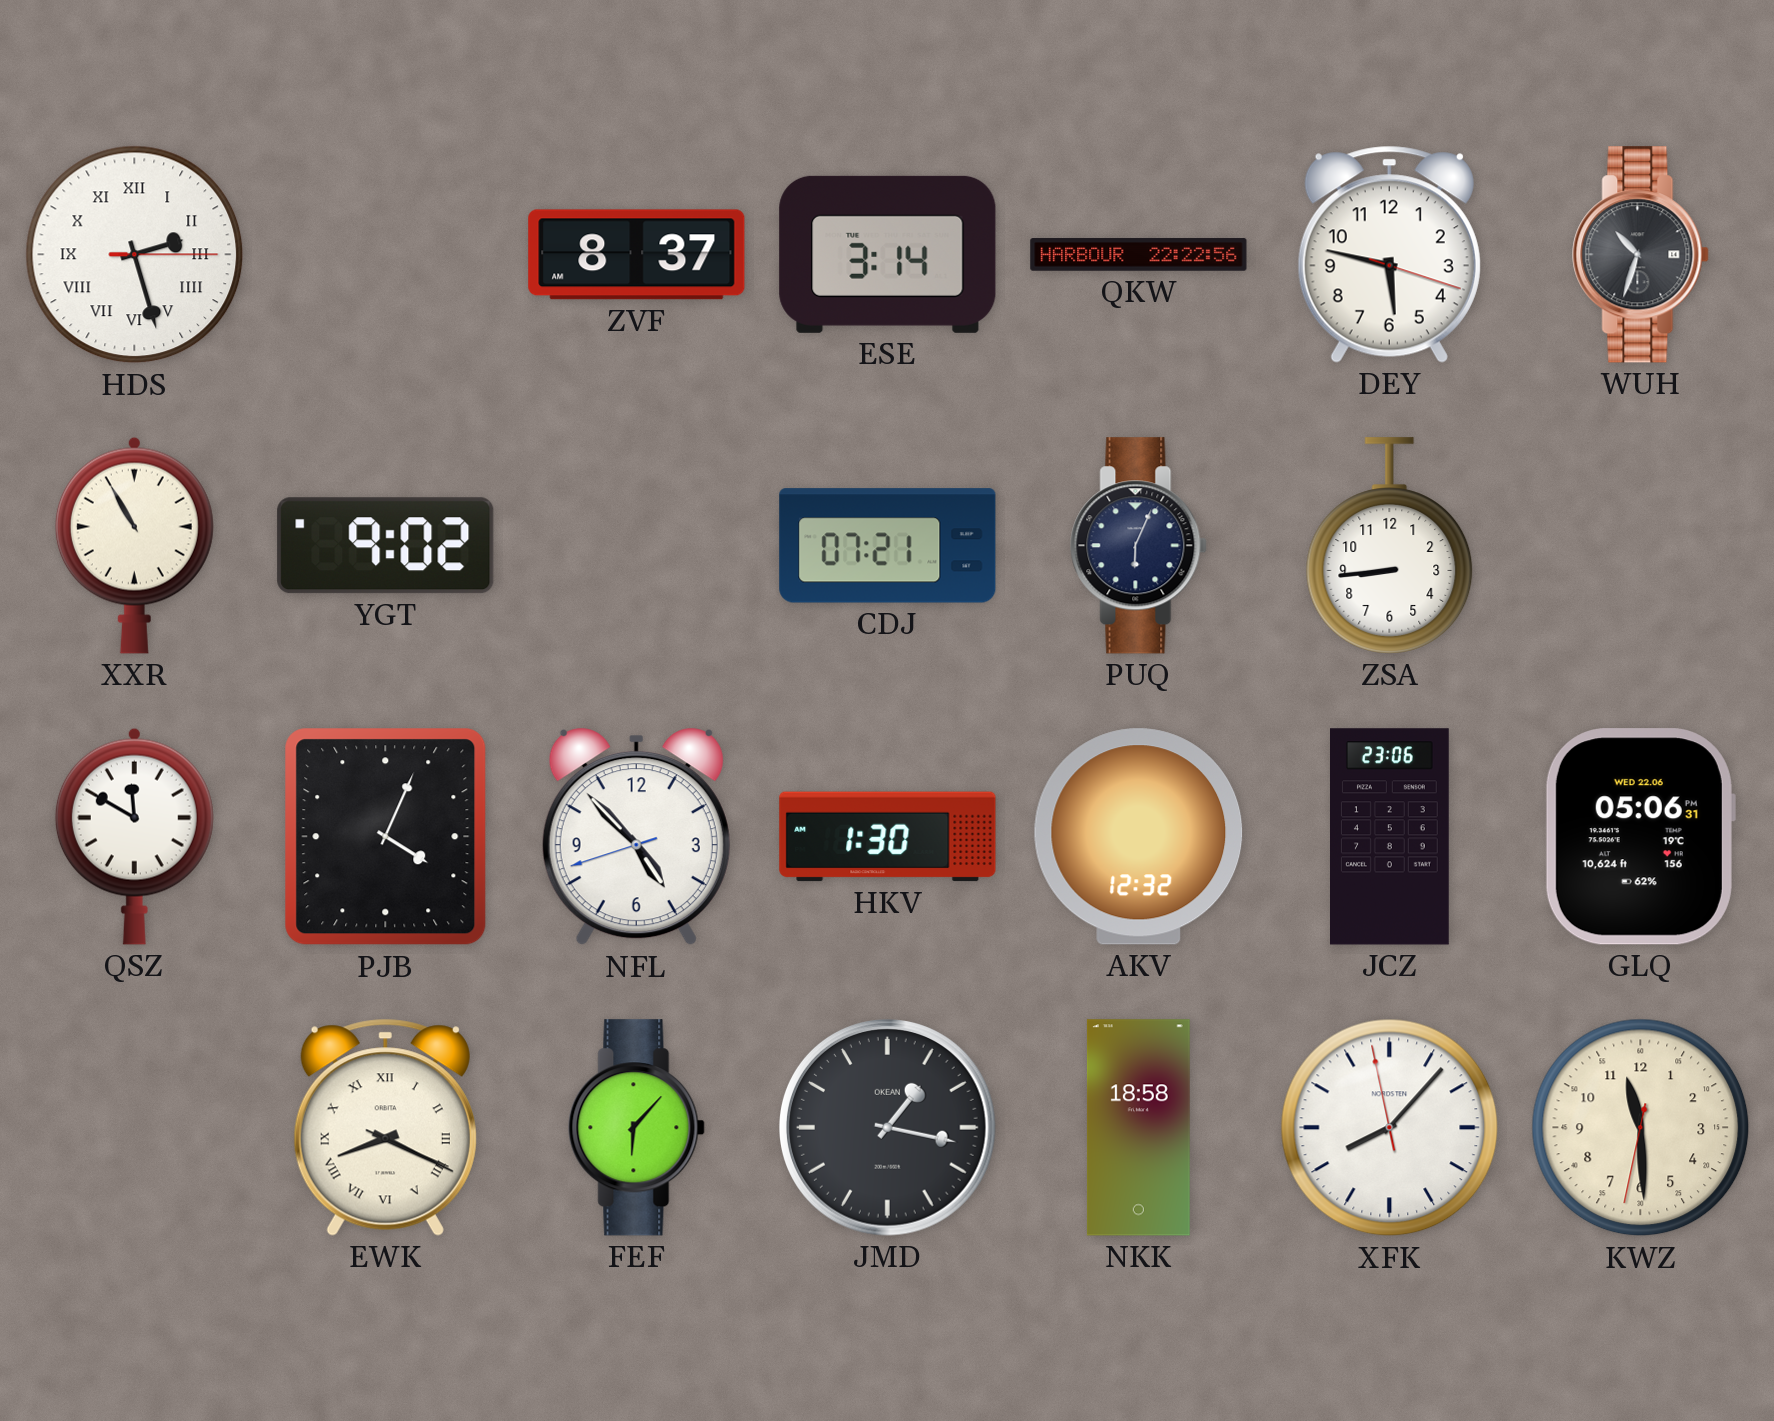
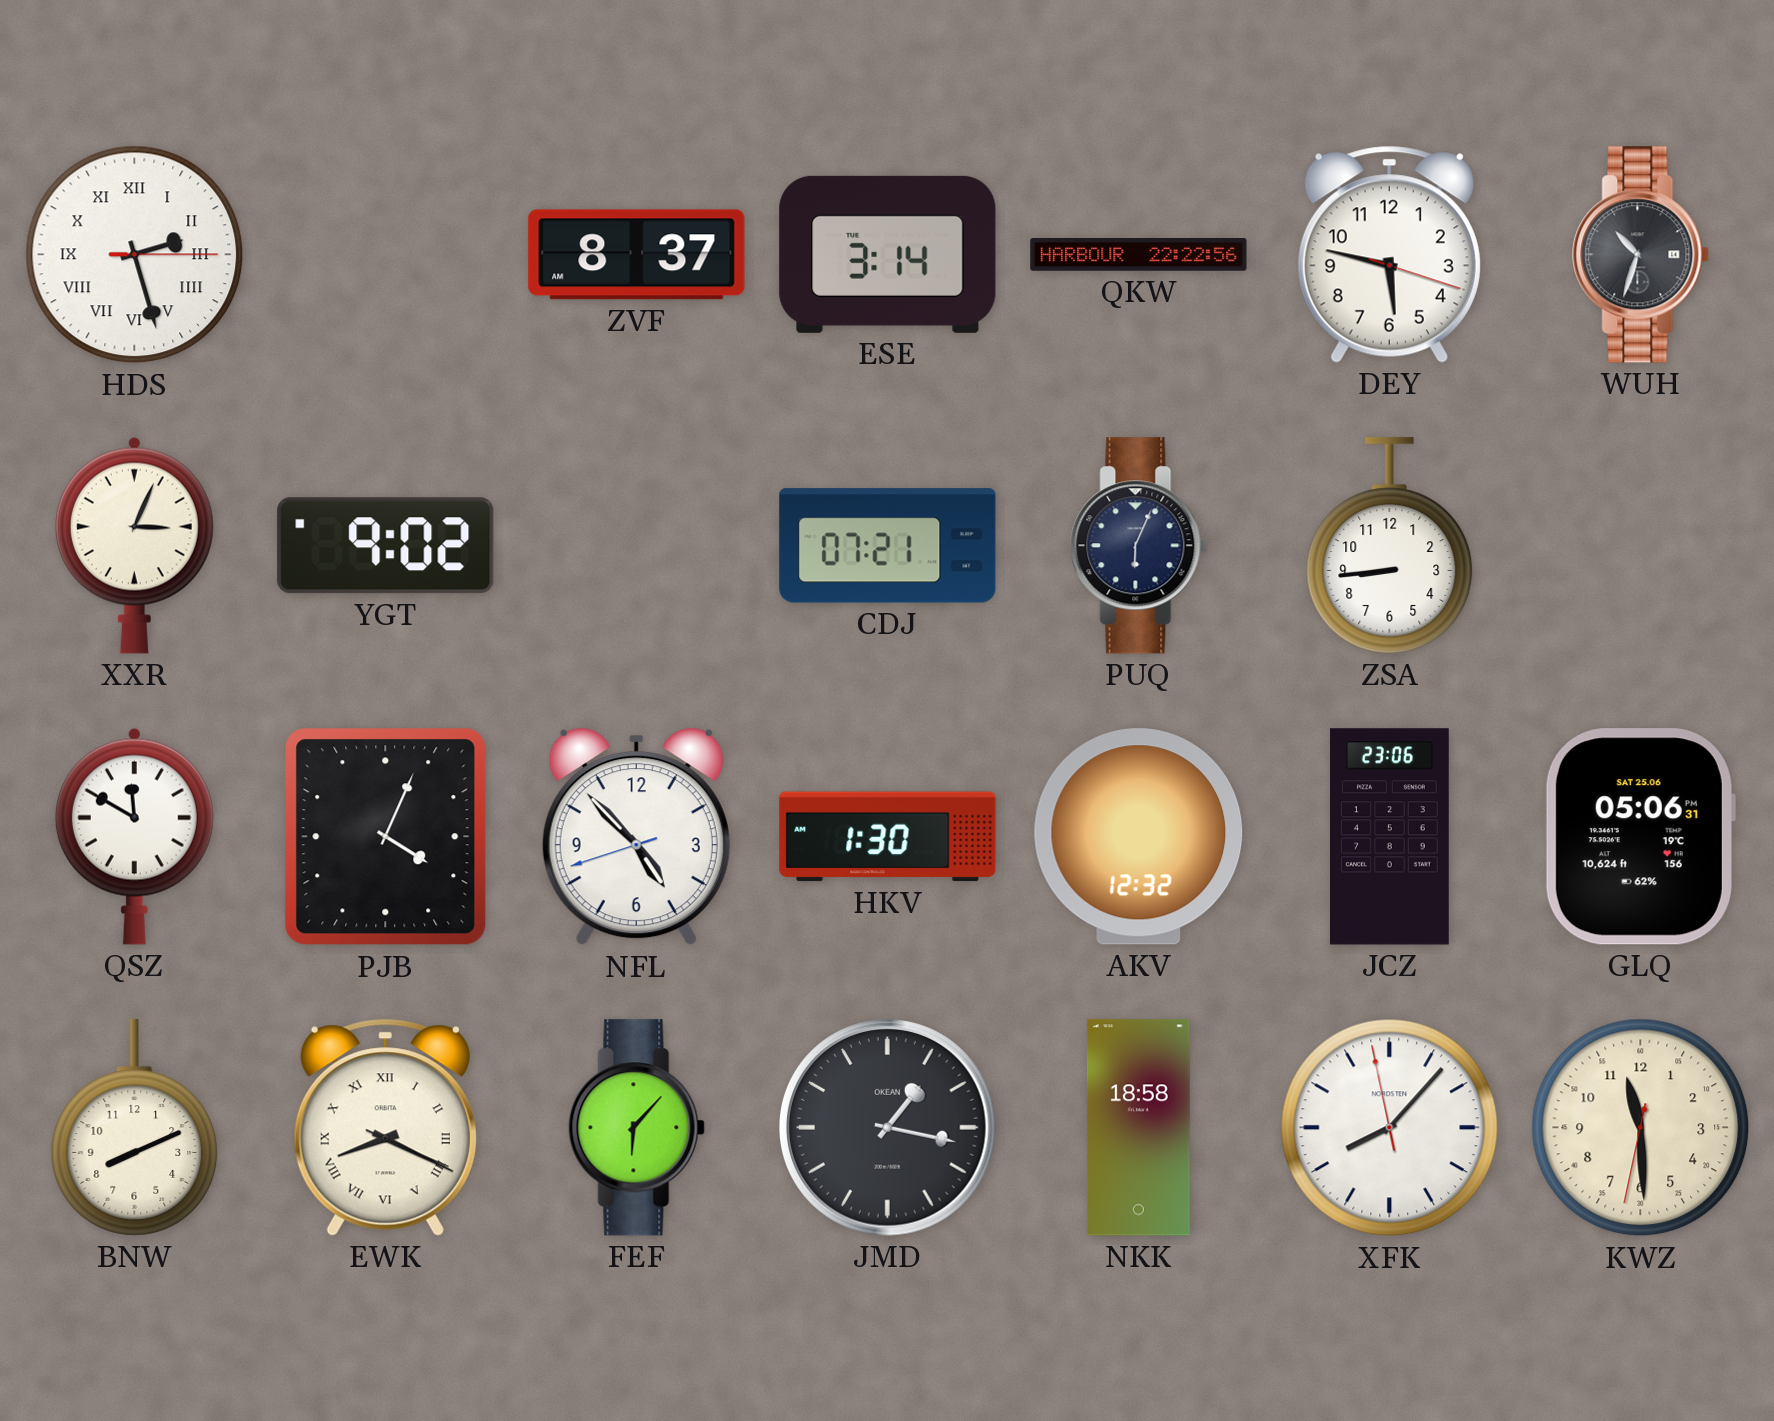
XXR: 10:55 -> 3:04 (134, 545)
GLQ date: WED 22.06 -> SAT 25.06 (1640, 837)
BNW: none -> 8:11 (135, 1128)
